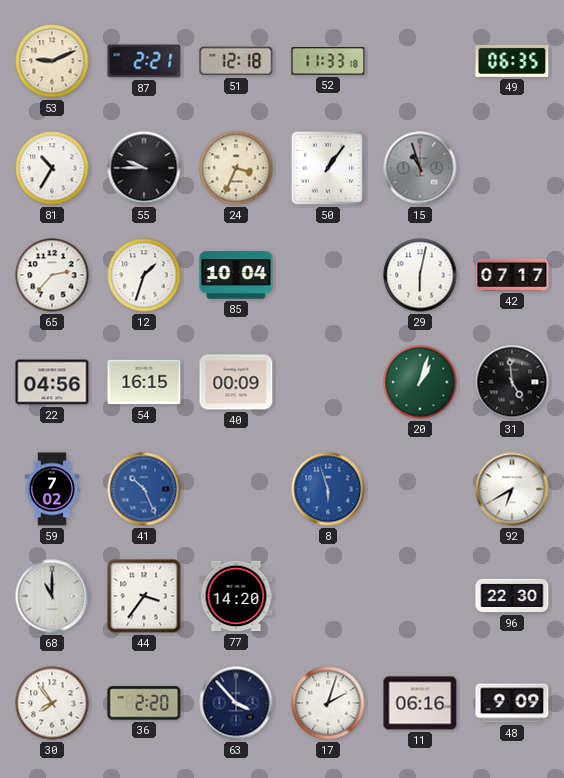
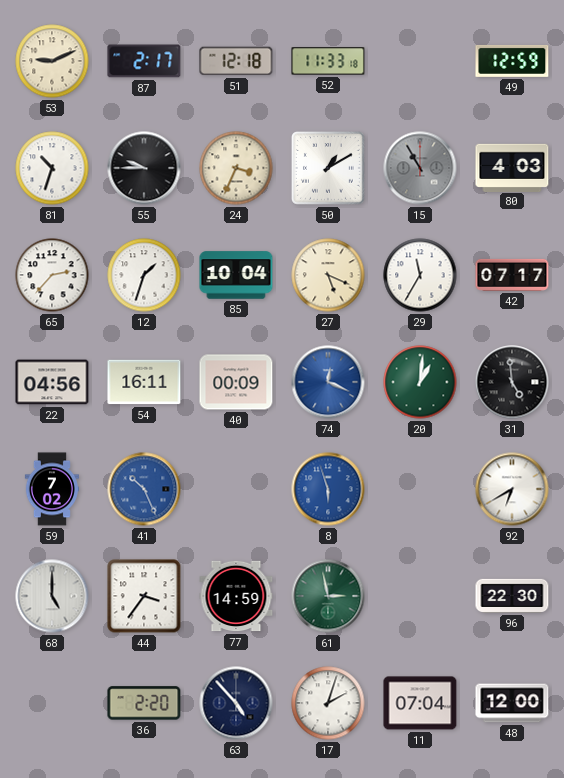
87: 2:21 -> 2:17 (144, 61)
49: 06:35 -> 12:59 (512, 61)
81: 10:35 -> 10:33 (52, 168)
50: 1:06 -> 1:10 (328, 168)
15: 10:57 -> 10:55 (420, 168)
80: none -> 4:03 (512, 167)
27: none -> 5:19 (328, 275)
29: 6:02 -> 11:35 (420, 275)
54: 16:15 -> 16:11 (144, 382)
74: none -> 12:19 (328, 382)
20: 1:03 -> 1:01 (420, 382)
68: 11:00 -> 5:00 (52, 596)
77: 14:20 -> 14:59 (236, 596)
61: none -> 2:58 (328, 596)
30: 7:54 -> none (52, 703)
63: 3:53 -> 4:53 (236, 703)
11: 06:16 -> 07:04 (420, 703)
48: 9:09 -> 12:00 (512, 703)
